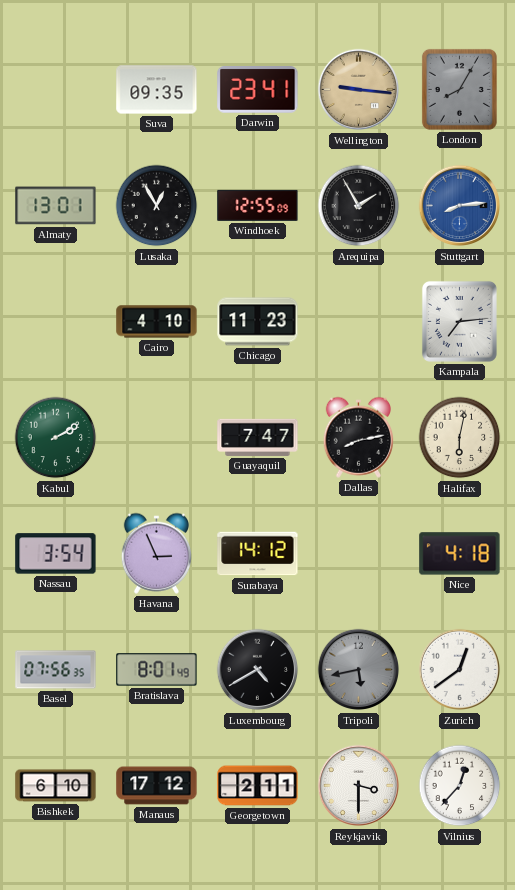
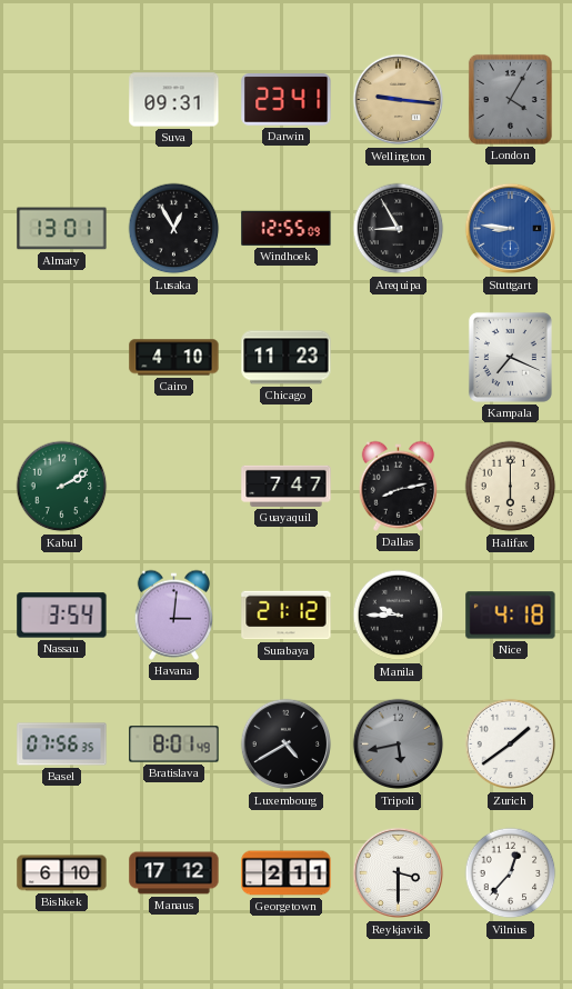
Suva: 09:35 -> 09:31 (174, 100)
London: 8:05 -> 4:05 (510, 99)
Arequipa: 1:55 -> 8:55 (399, 229)
Stuttgart: 8:14 -> 8:46 (511, 229)
Kampala: 7:14 -> 7:19 (510, 357)
Halifax: 6:02 -> 6:00 (511, 487)
Havana: 2:56 -> 3:01 (173, 615)
Surabaya: 14:12 -> 21:12 (287, 616)
Manila: none -> 9:45 (399, 616)
Zurich: 12:39 -> 1:39 (511, 745)
